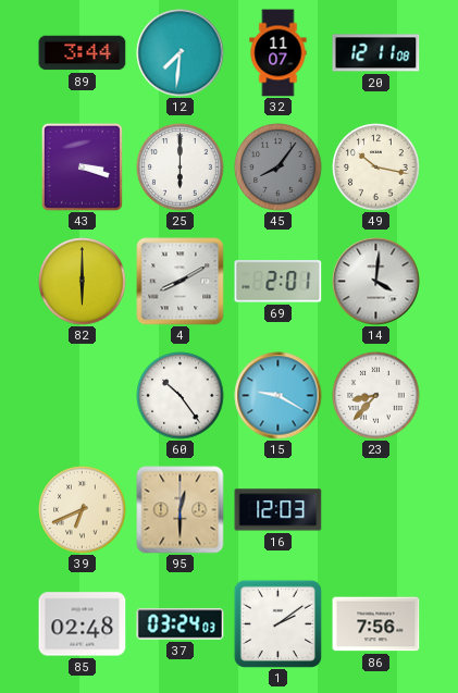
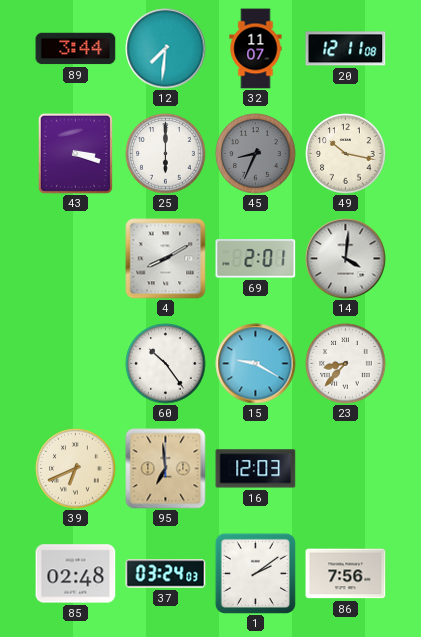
45: 8:06 -> 8:34 (256, 154)
82: 6:00 -> none (83, 282)
95: 12:30 -> 6:59 (166, 469)
